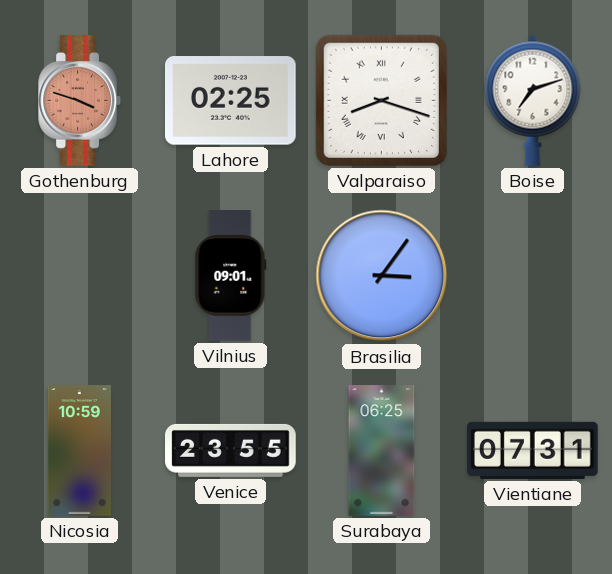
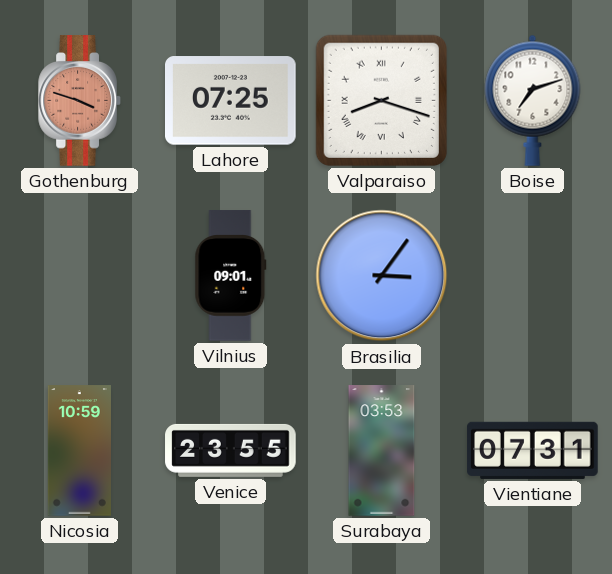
Lahore: 02:25 -> 07:25 (231, 101)
Surabaya: 06:25 -> 03:53 (382, 451)
